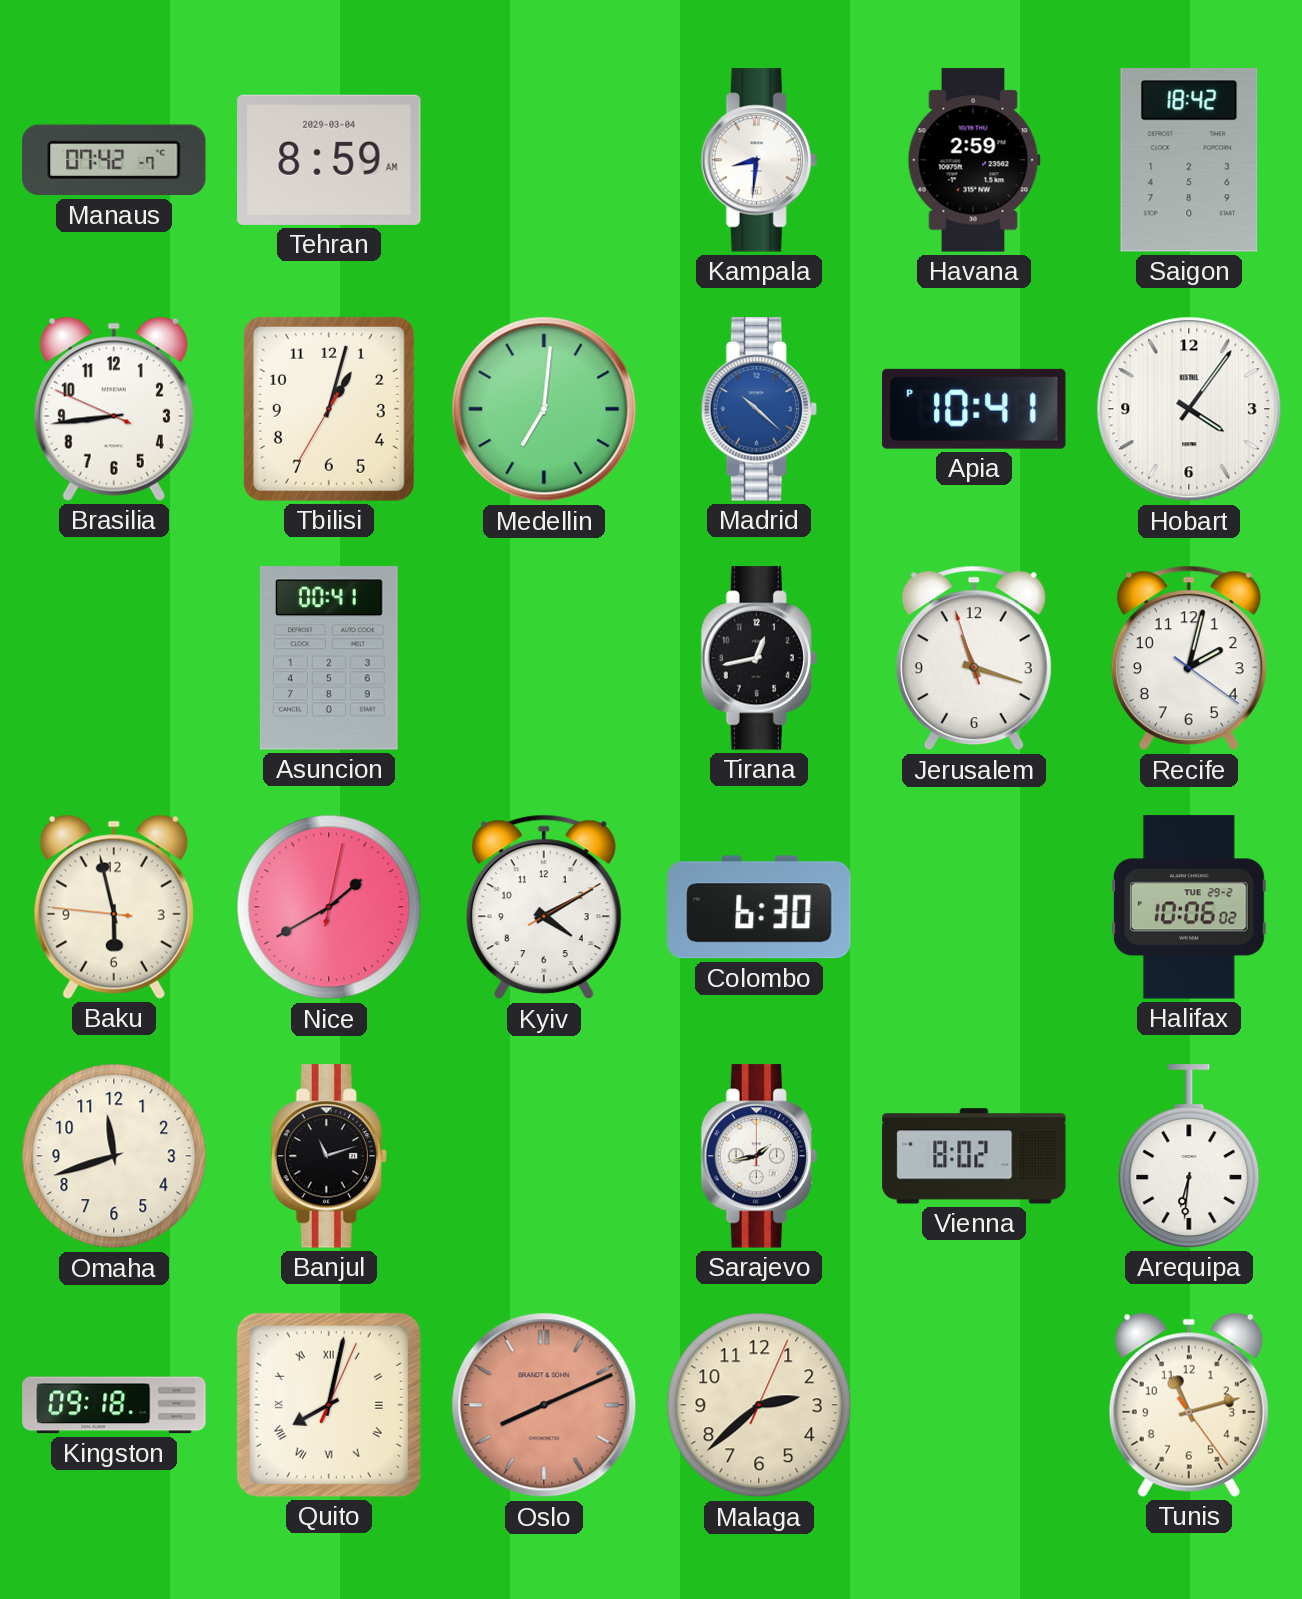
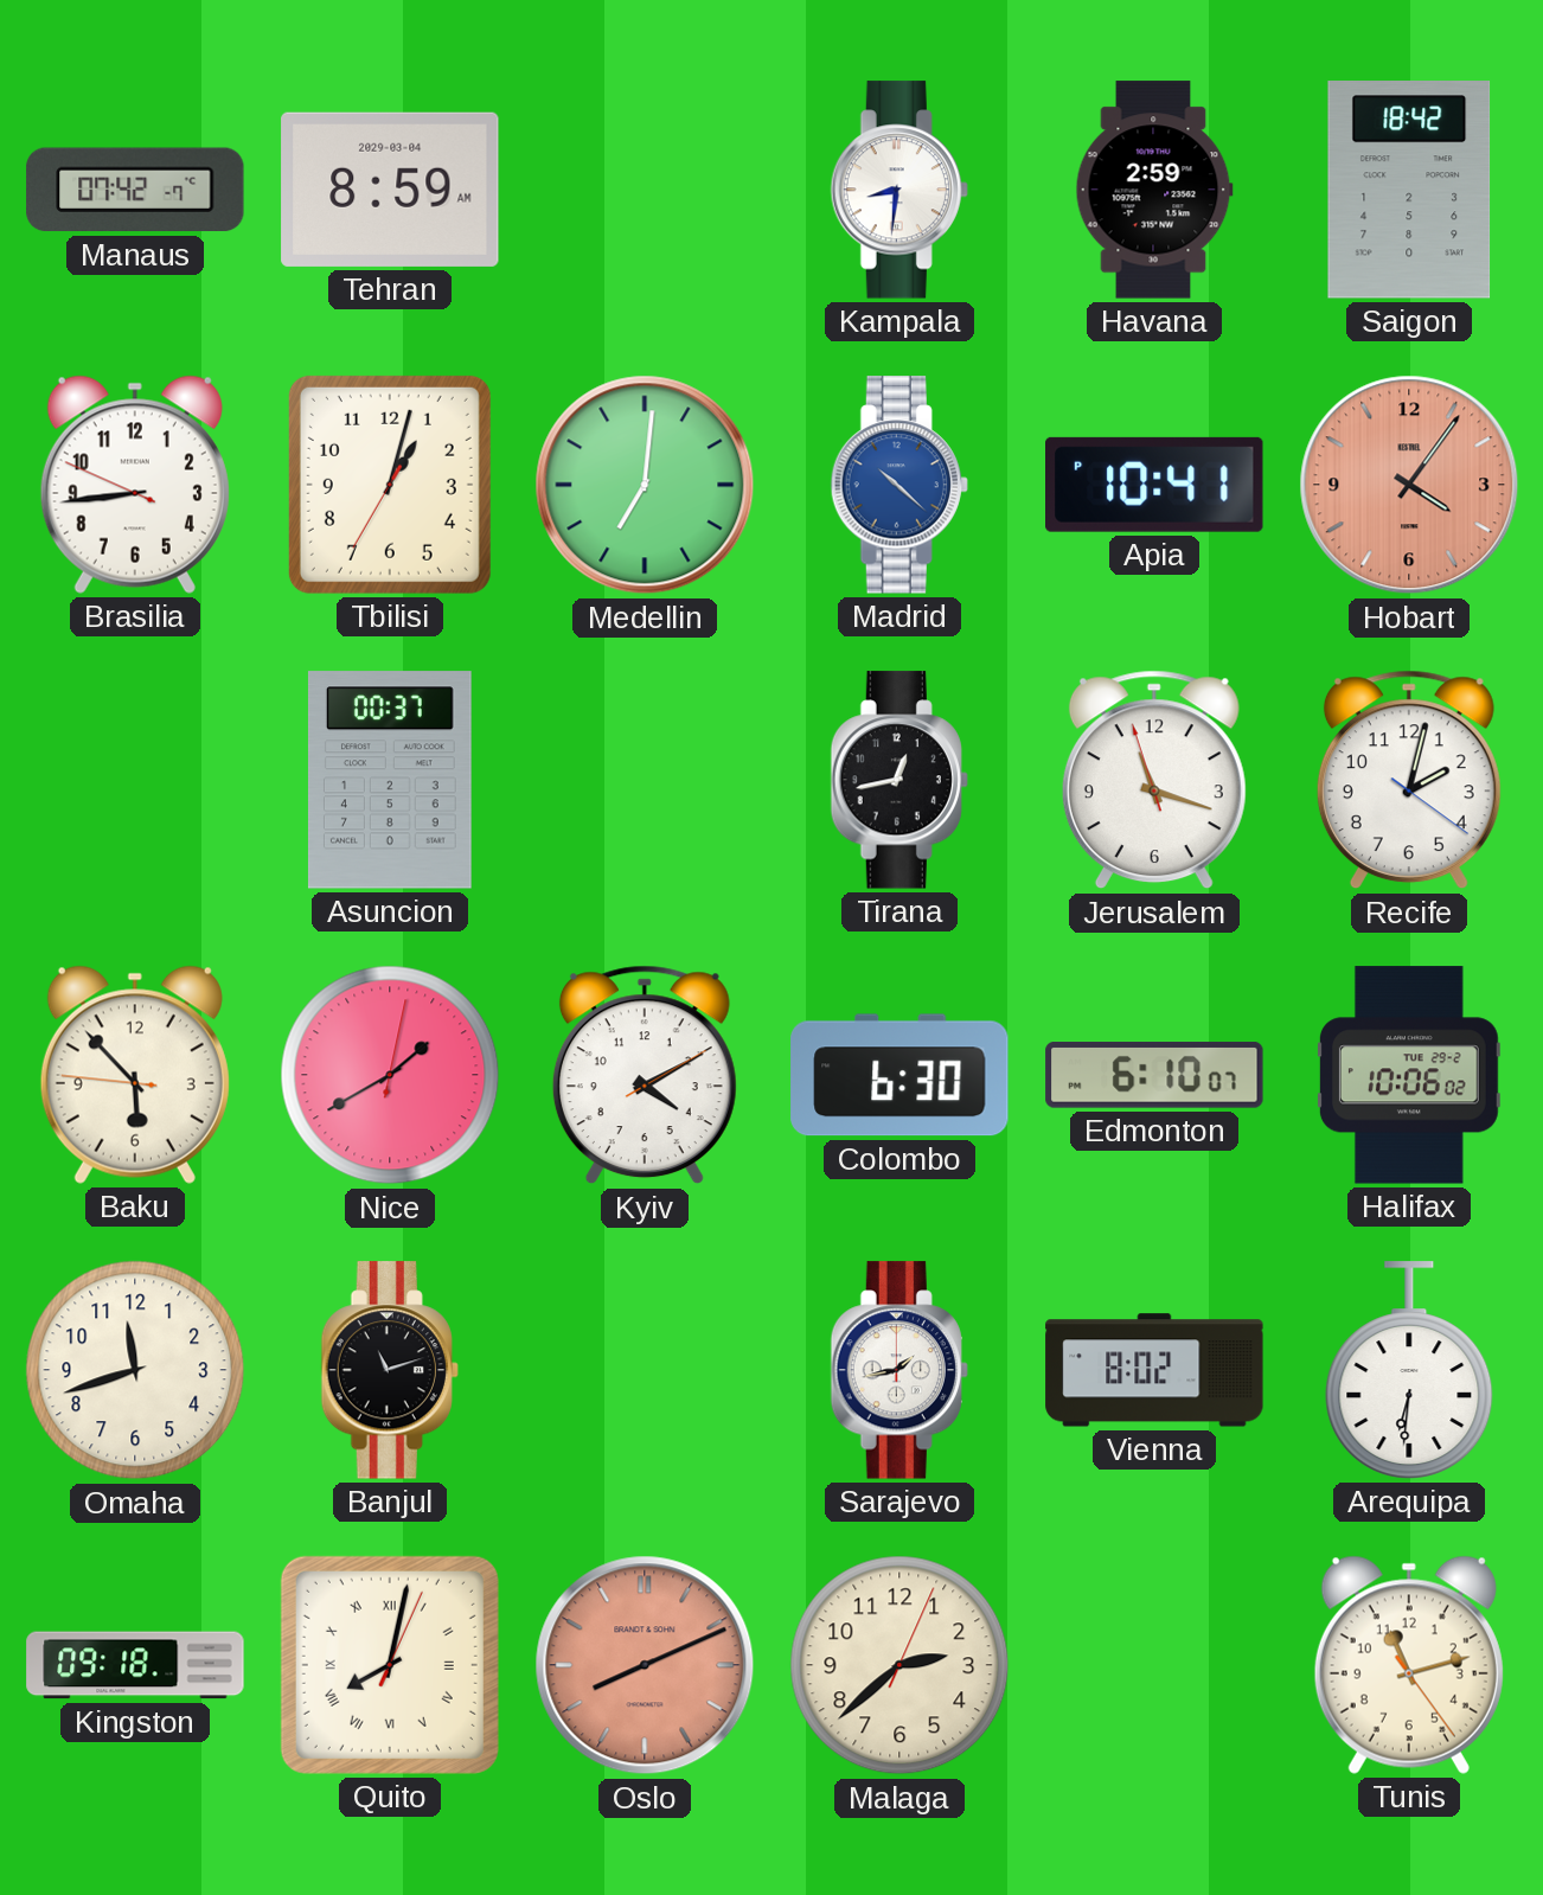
Hobart dial: white -> salmon (1409, 485)
Asuncion: 00:41 -> 00:37 (390, 780)
Baku: 5:57 -> 5:52 (135, 1075)
Edmonton: none -> 6:10 (1154, 1076)
